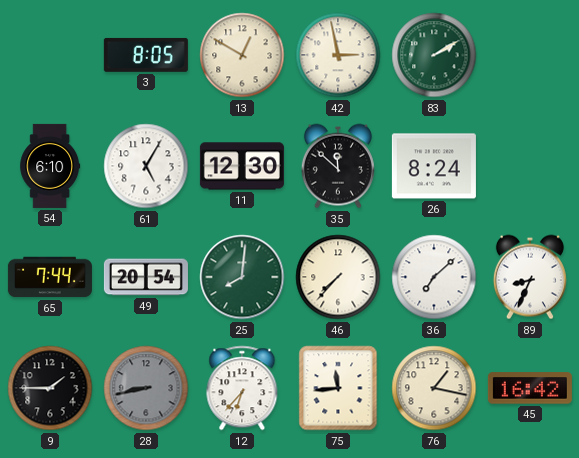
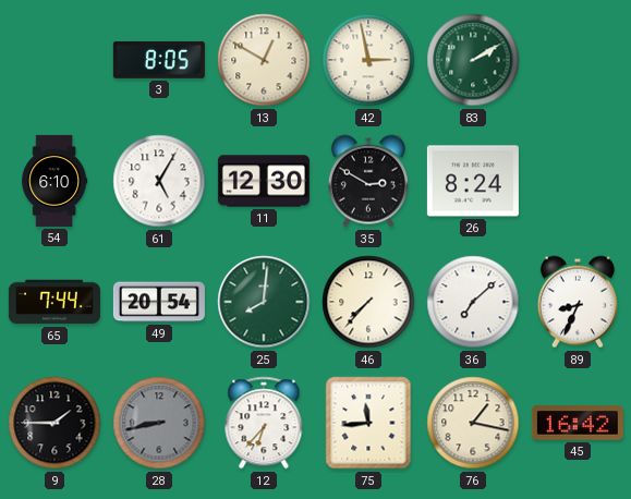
35: 11:52 -> 2:50 (368, 181)
